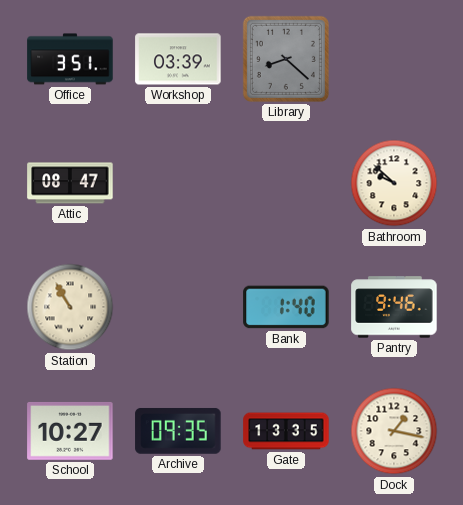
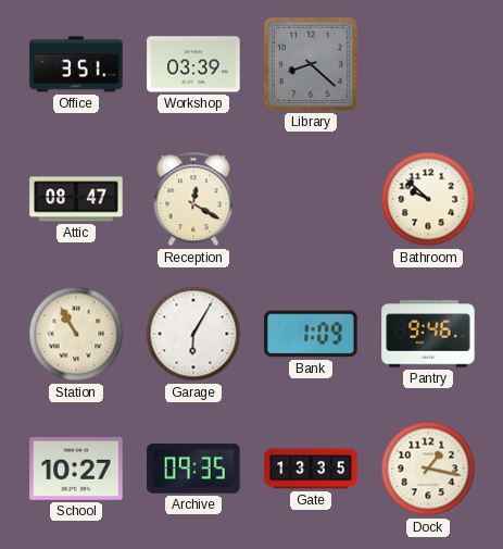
Reception: none -> 12:20 (193, 199)
Garage: none -> 6:05 (193, 334)
Bank: 1:40 -> 1:09 (311, 334)
